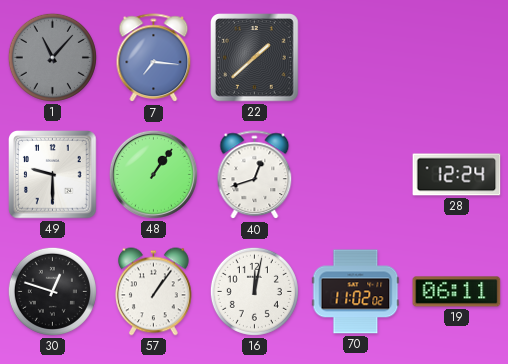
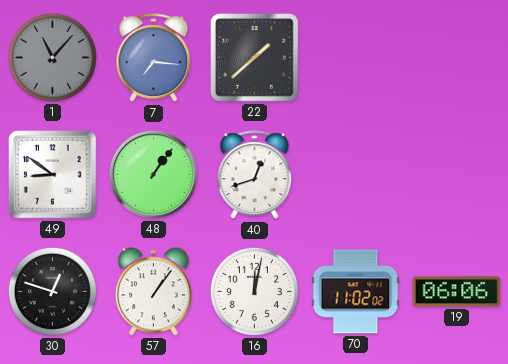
49: 9:30 -> 8:51 (53, 175)
28: 12:24 -> none (457, 175)
19: 06:11 -> 06:06 (457, 292)
